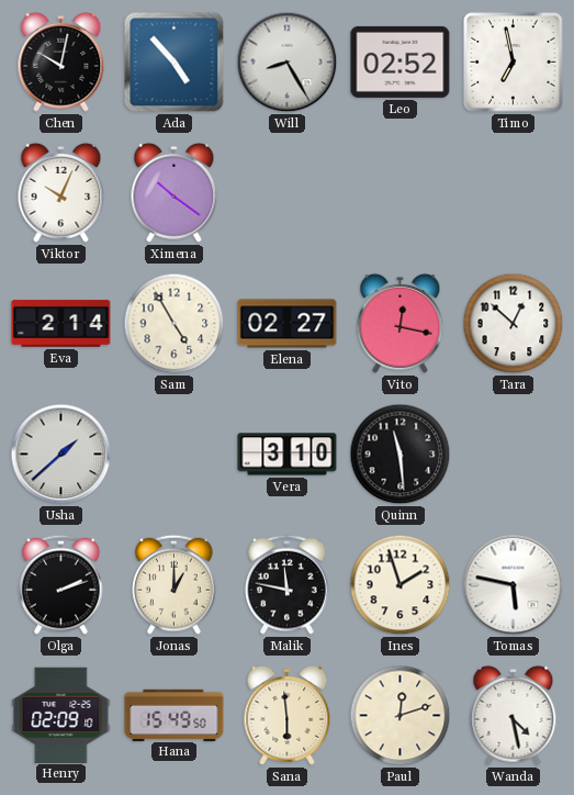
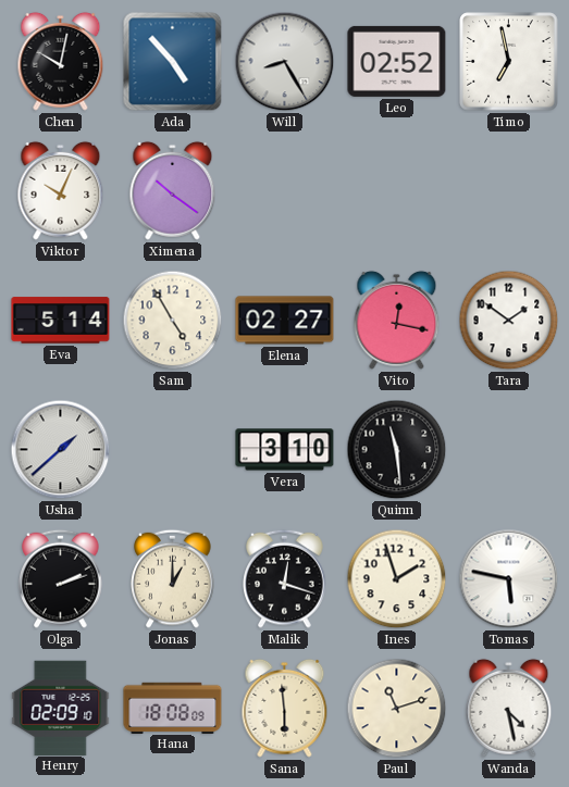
Eva: 2:14 -> 5:14 (61, 321)
Tara: 12:52 -> 1:51 (509, 321)
Malik: 11:47 -> 12:18 (285, 578)
Hana: 15:49 -> 18:08 (173, 708)
Paul: 12:12 -> 11:12 (397, 709)
